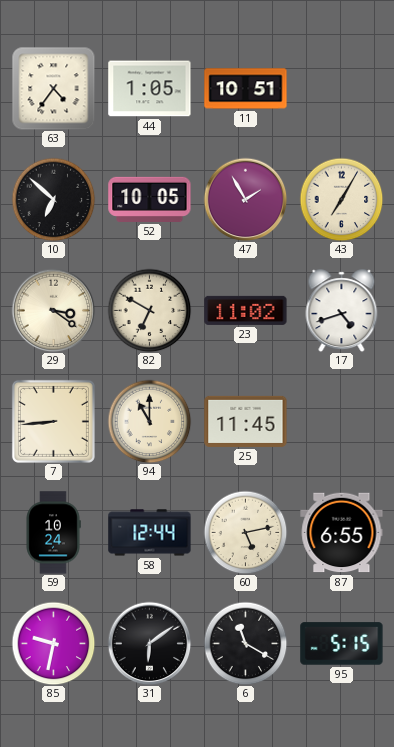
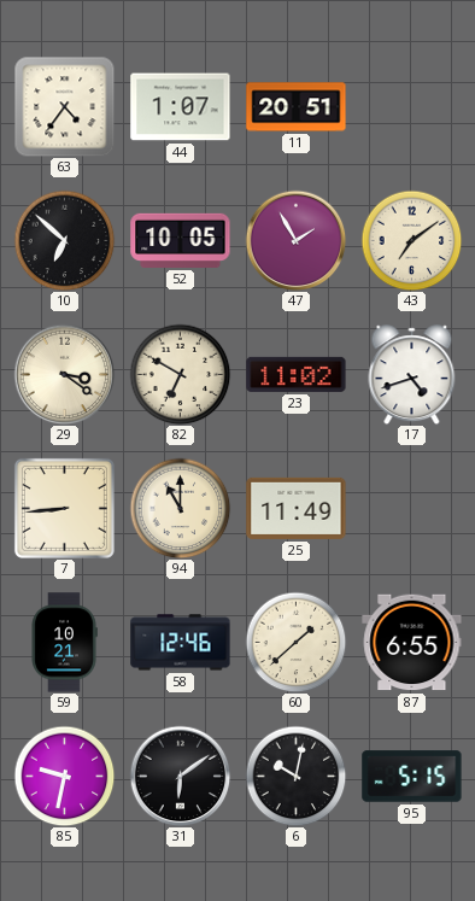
44: 1:05 -> 1:07 (181, 107)
11: 10:51 -> 20:51 (297, 107)
43: 7:05 -> 7:09 (411, 240)
25: 11:45 -> 11:49 (297, 508)
59: 10:24 -> 10:21 (64, 643)
58: 12:44 -> 12:46 (181, 643)
60: 5:13 -> 1:38 (295, 642)
6: 11:20 -> 10:02 (295, 776)
